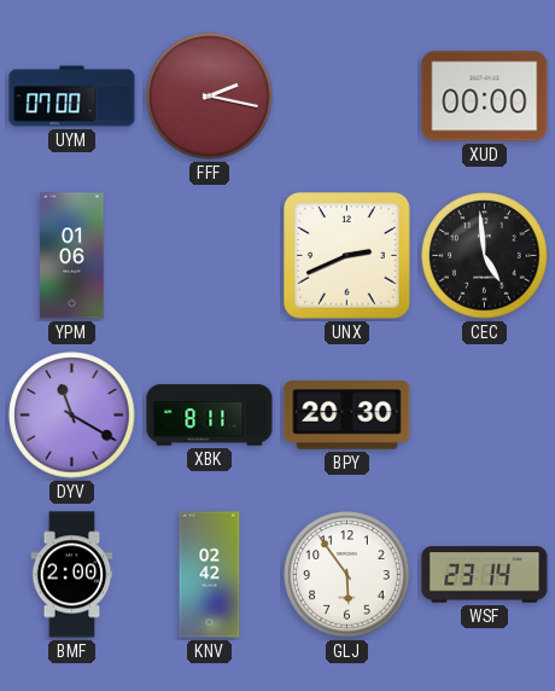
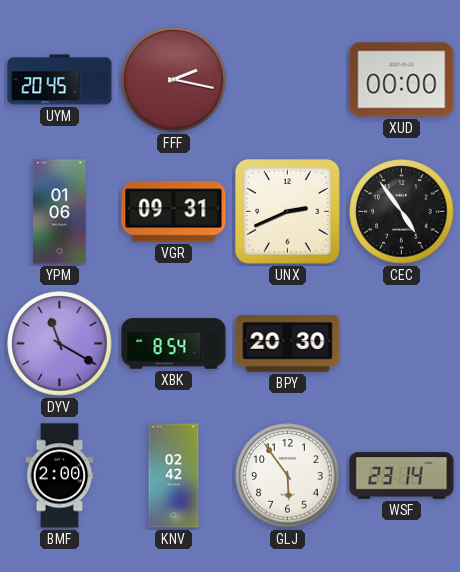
UYM: 07:00 -> 20:45 (60, 80)
VGR: none -> 09:31 (174, 212)
CEC: 4:59 -> 4:54 (402, 212)
XBK: 8:11 -> 8:54 (174, 344)
